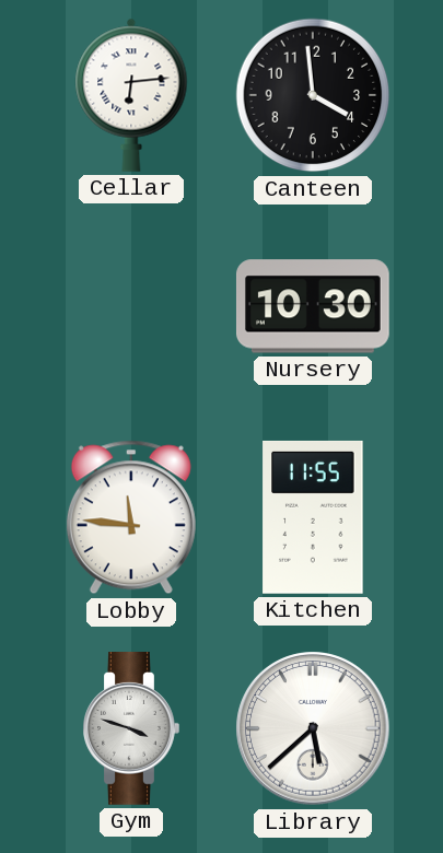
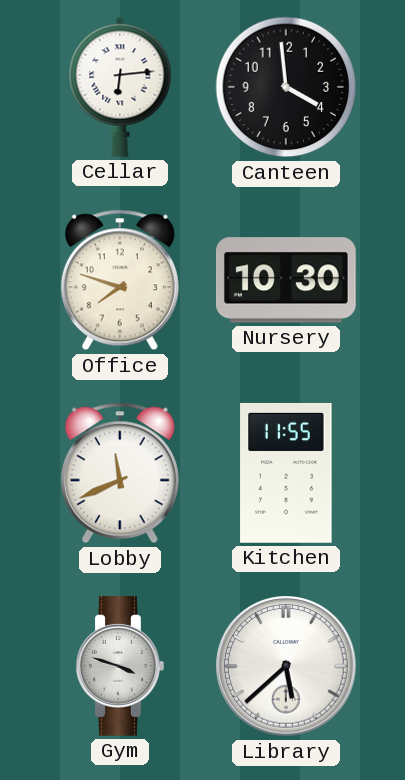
Office: none -> 7:48 (120, 280)
Lobby: 11:46 -> 11:41 (120, 473)
